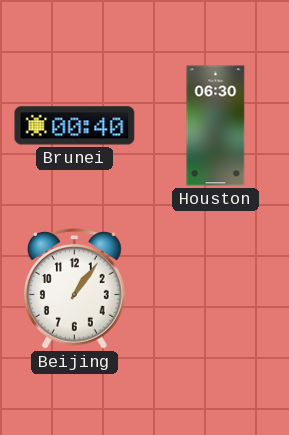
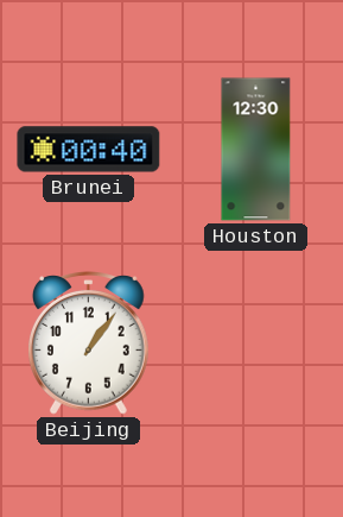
Houston: 06:30 -> 12:30 (256, 150)
